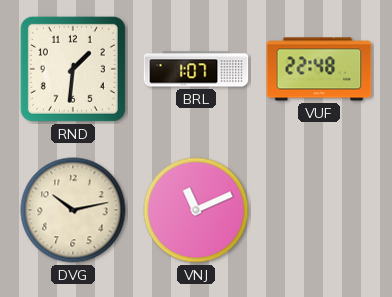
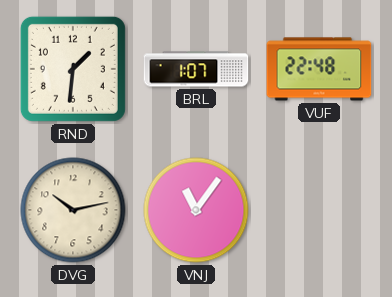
VNJ: 11:11 -> 11:06 (196, 210)
